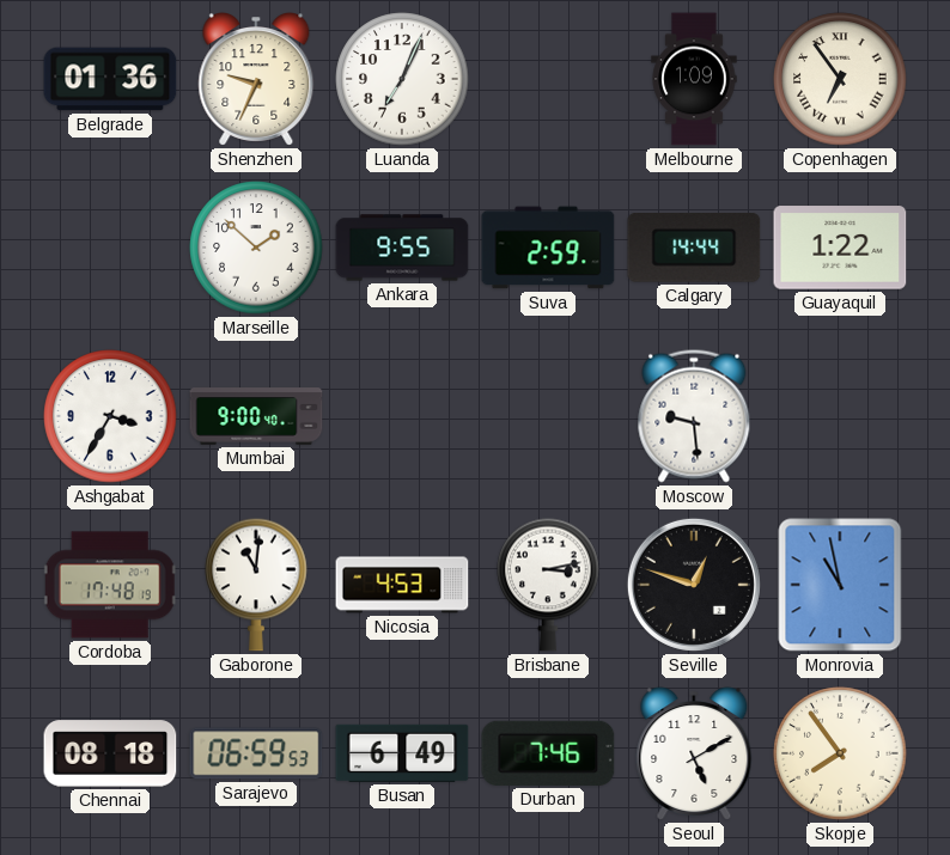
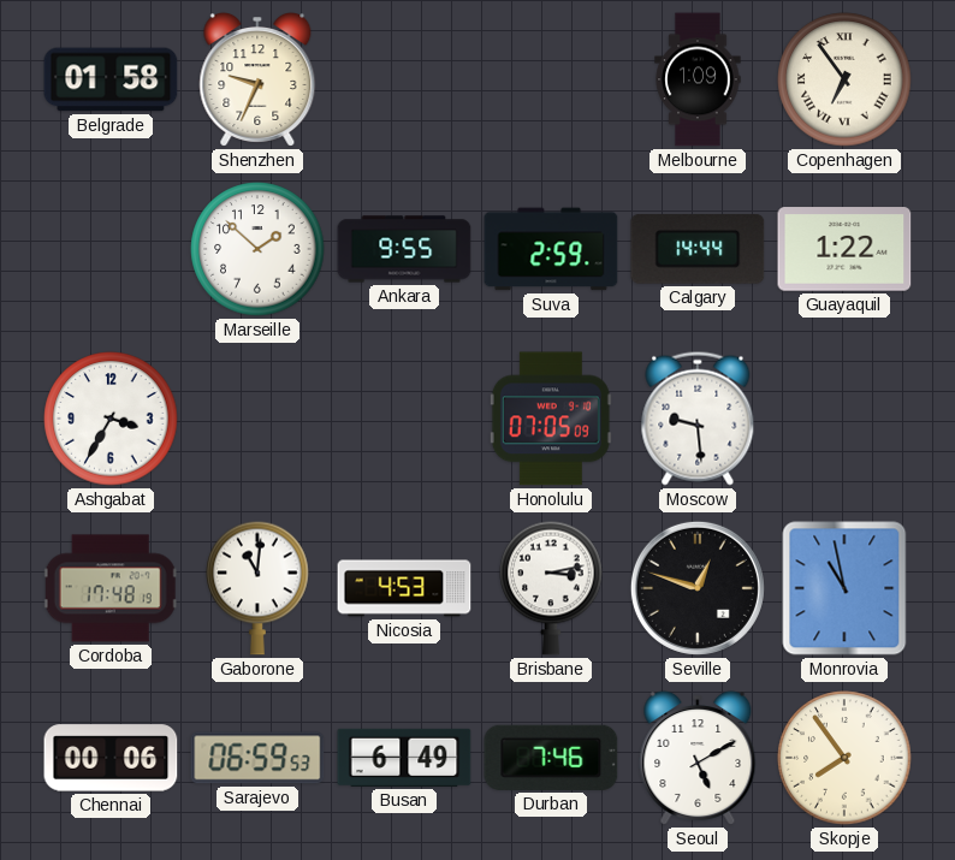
Belgrade: 01:36 -> 01:58 (111, 79)
Luanda: 7:04 -> none (402, 79)
Mumbai: 9:00 -> none (256, 416)
Honolulu: none -> 07:05 (551, 419)
Chennai: 08:18 -> 00:06 (111, 758)
